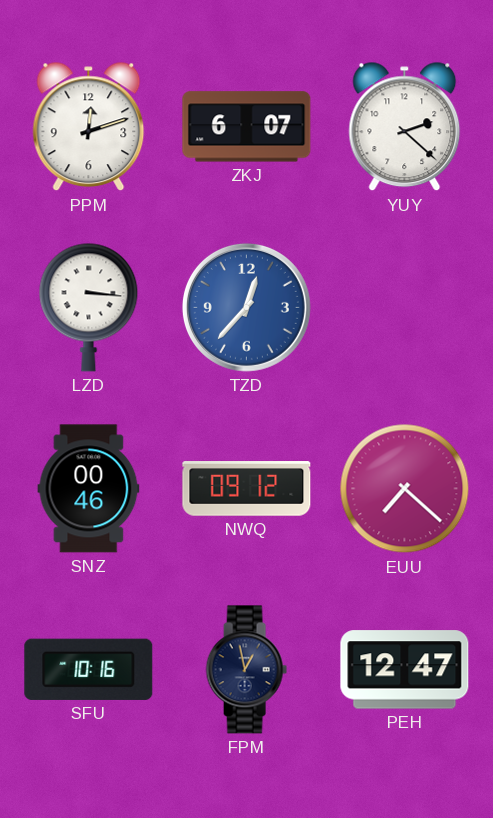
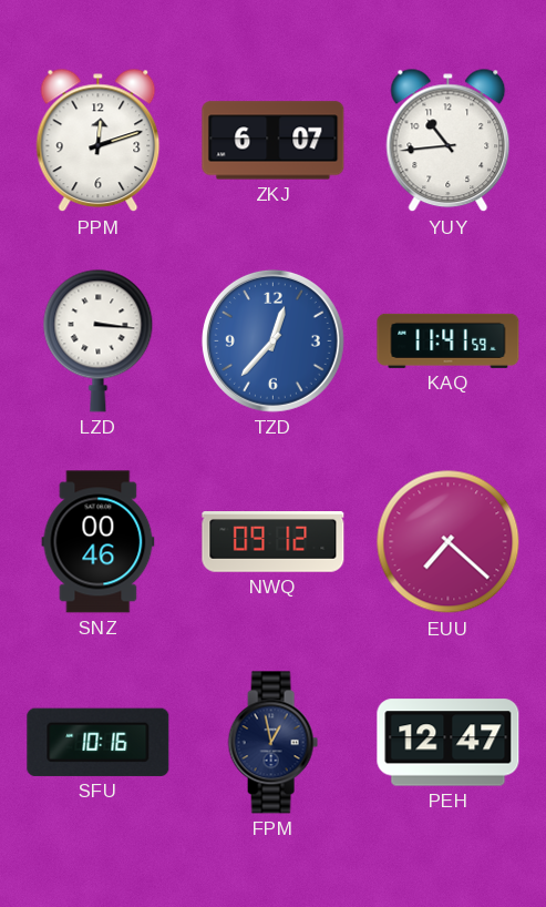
YUY: 2:22 -> 10:44 (449, 141)
KAQ: none -> 11:41 (449, 340)
